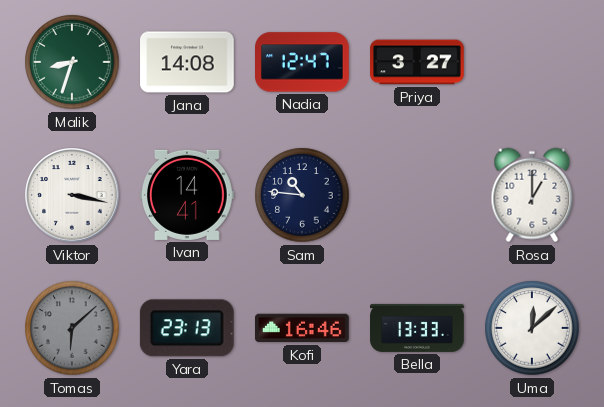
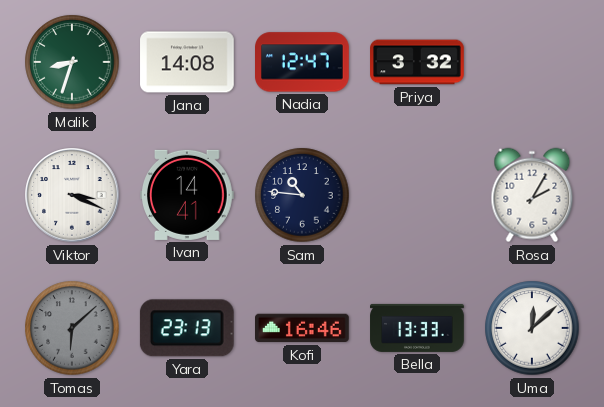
Priya: 3:27 -> 3:32 (417, 62)
Viktor: 3:17 -> 3:19 (72, 195)
Rosa: 1:00 -> 2:05 (532, 195)
